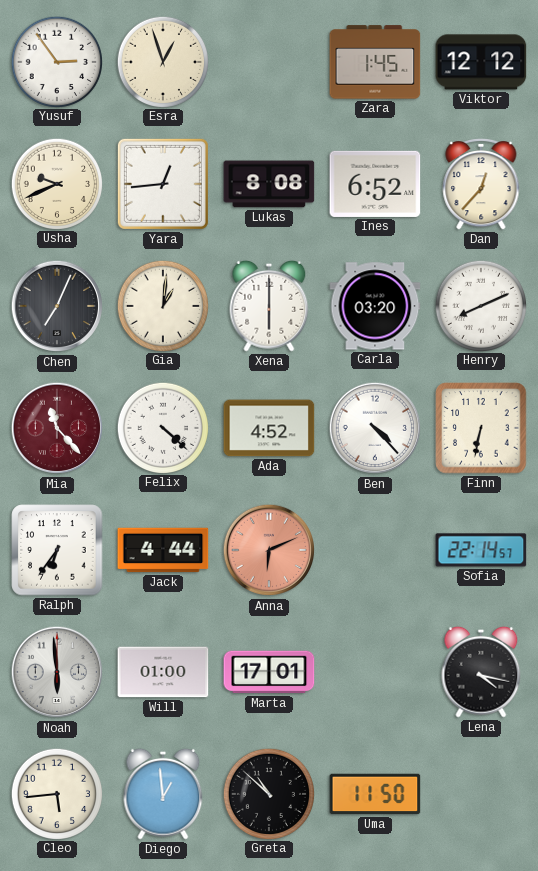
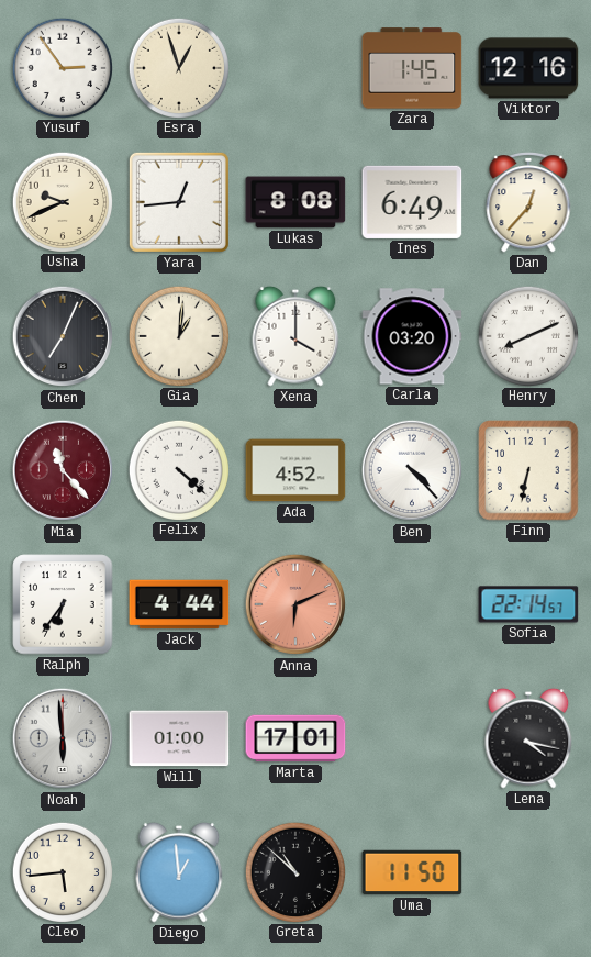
Viktor: 12:12 -> 12:16 (528, 68)
Ines: 6:52 -> 6:49 (412, 202)
Xena: 6:00 -> 4:00 (295, 336)
